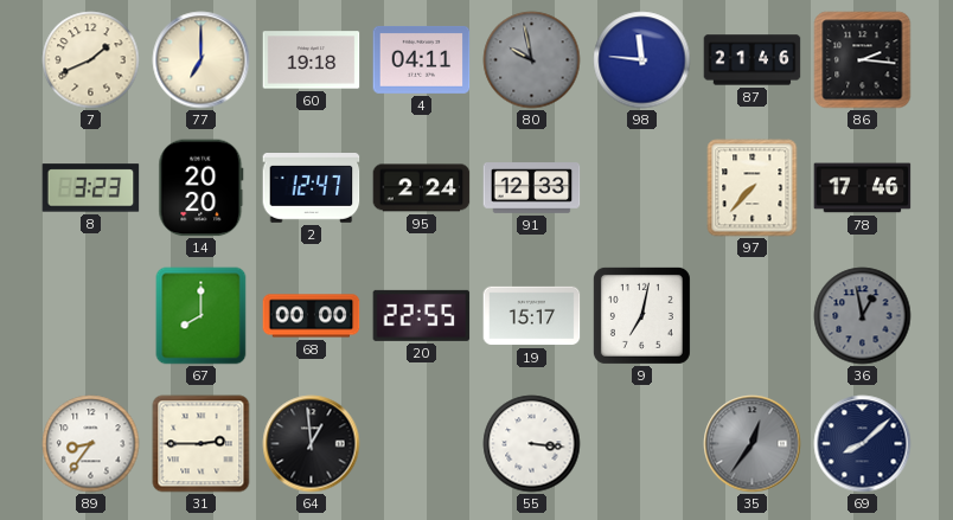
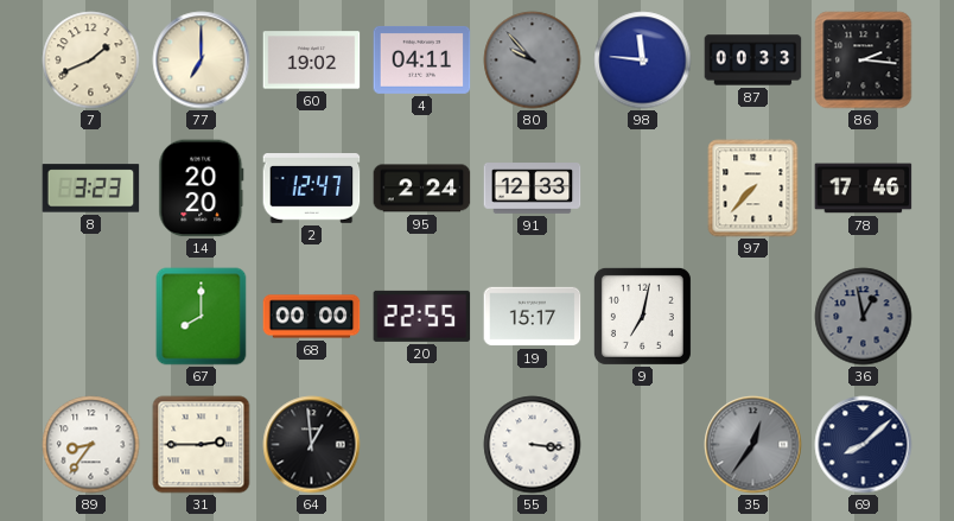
60: 19:18 -> 19:02 (312, 61)
80: 9:58 -> 9:53 (533, 61)
87: 21:46 -> 00:33 (753, 61)
